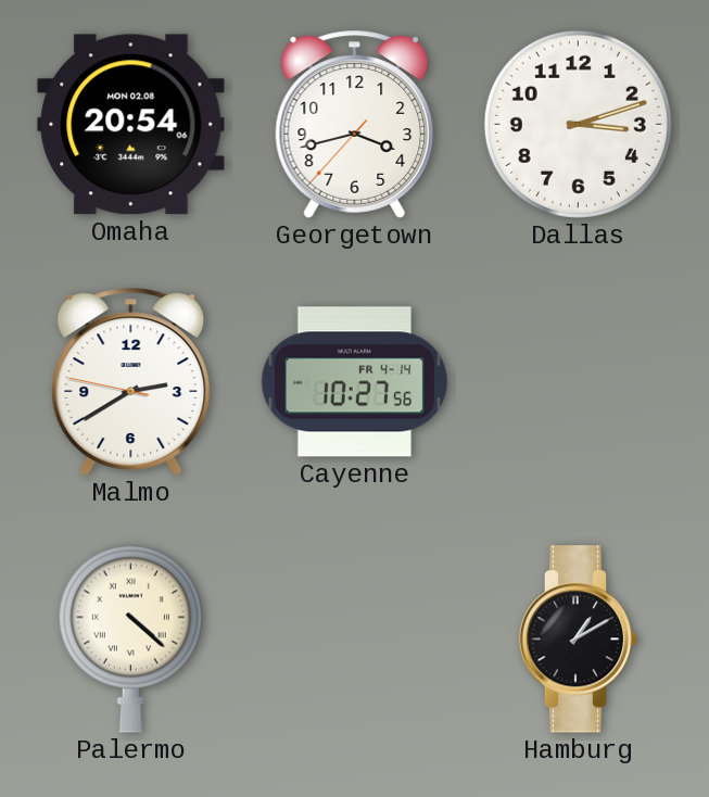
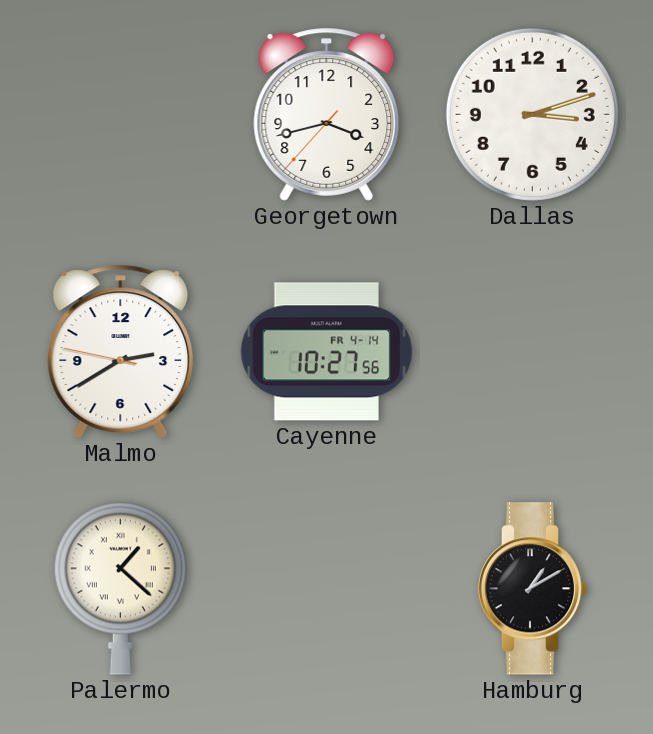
Omaha: 20:54 -> none (131, 125)
Palermo: 4:22 -> 1:22 (120, 588)
